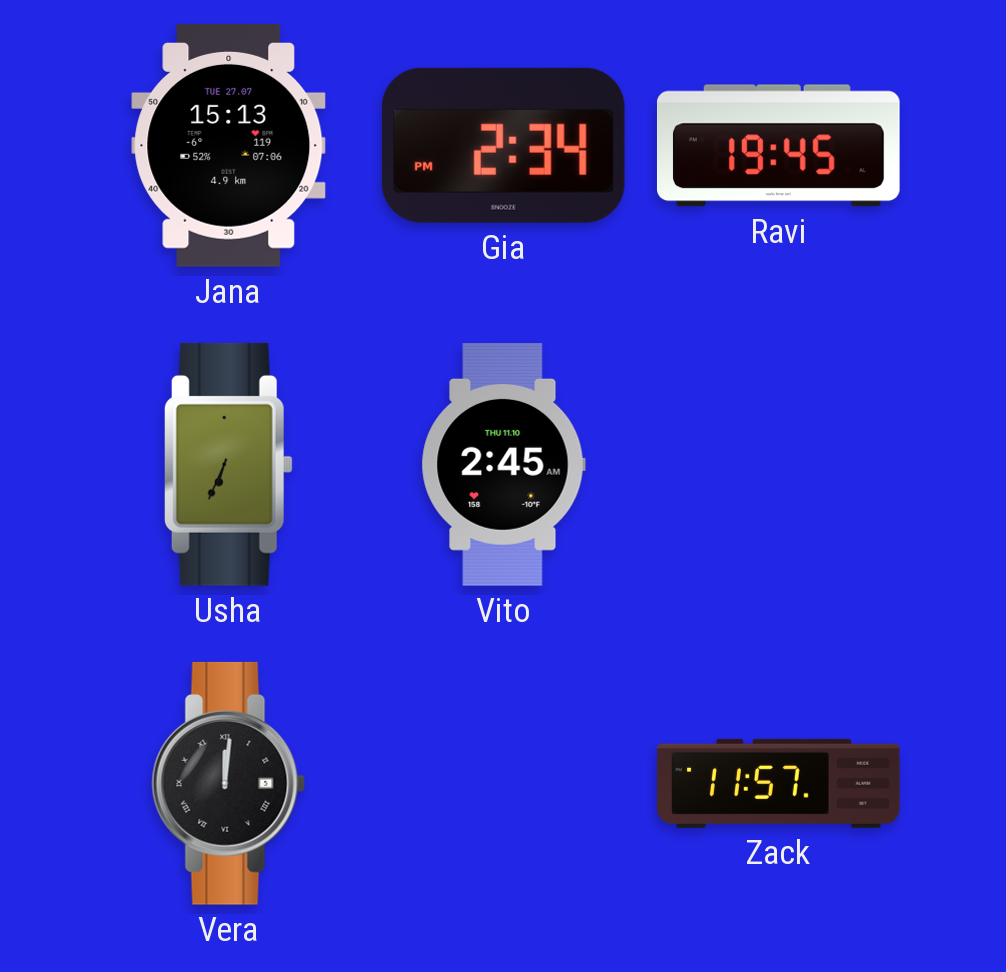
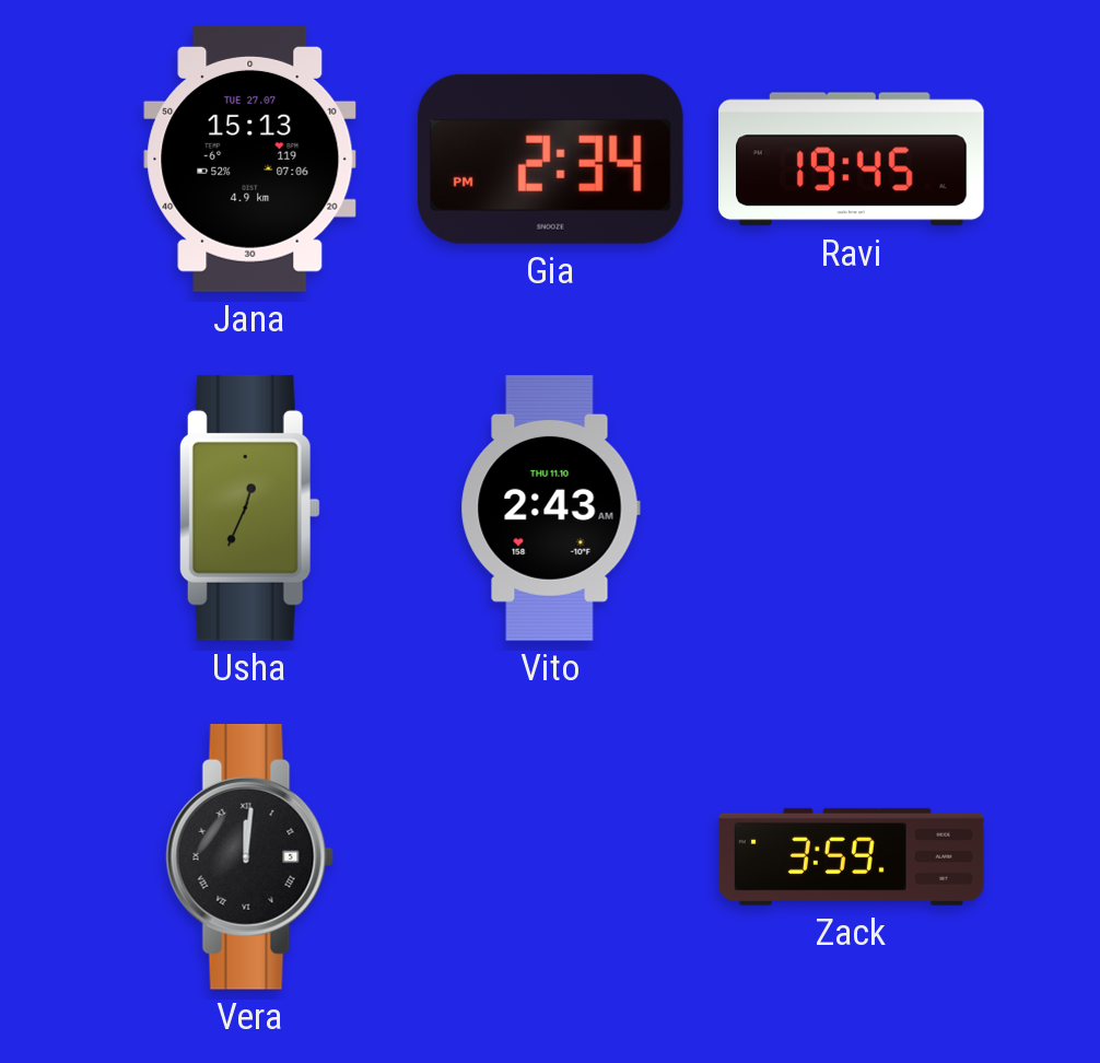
Usha: 6:34 -> 12:34 (249, 507)
Vito: 2:45 -> 2:43 (550, 509)
Zack: 11:57 -> 3:59 (852, 856)
